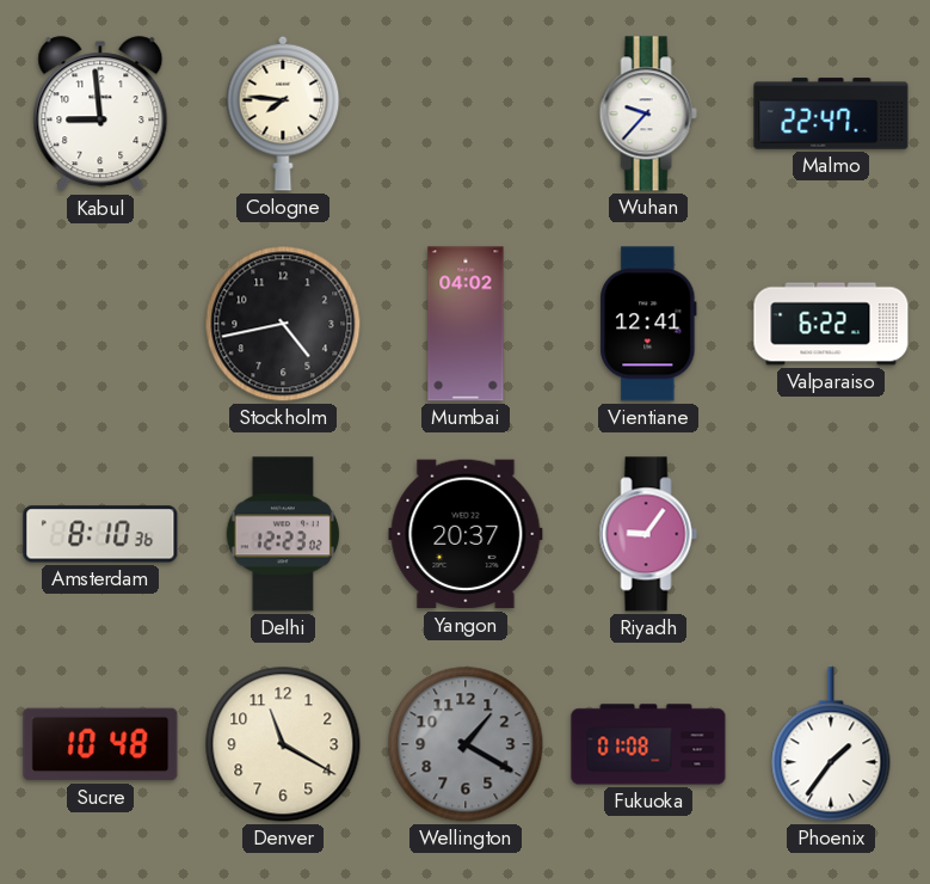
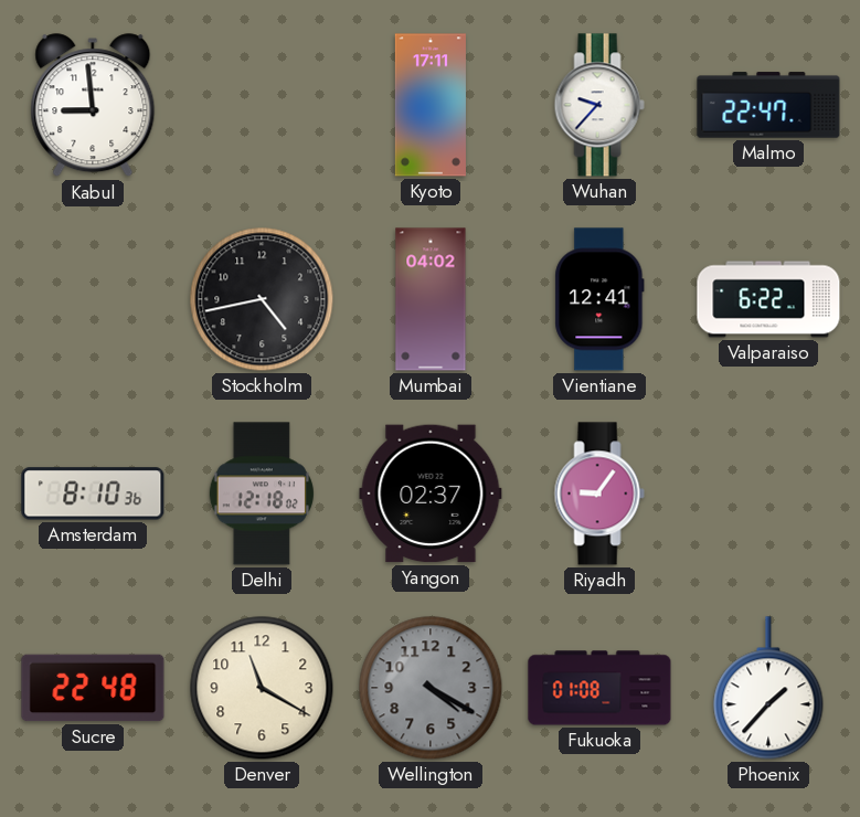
Cologne: 7:46 -> none (283, 113)
Kyoto: none -> 17:11 (431, 105)
Delhi: 12:23 -> 12:18 (262, 494)
Yangon: 20:37 -> 02:37 (431, 494)
Sucre: 10:48 -> 22:48 (93, 688)
Wellington: 1:20 -> 4:20 (431, 688)
Phoenix: 1:36 -> 1:37 (768, 688)
